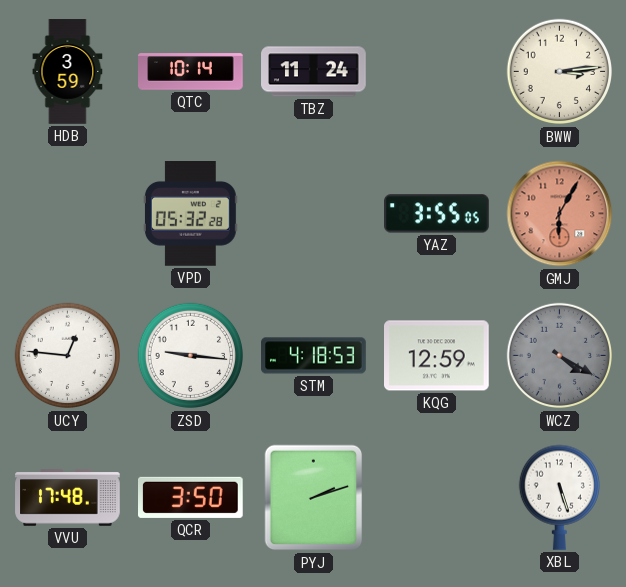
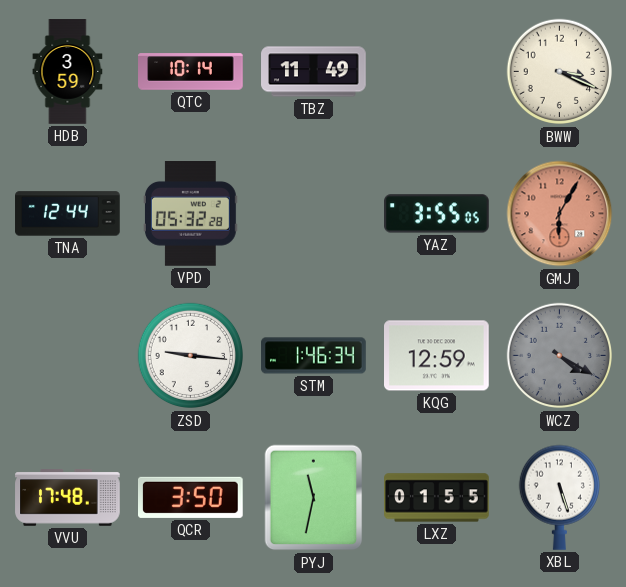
TBZ: 11:24 -> 11:49 (314, 72)
BWW: 3:14 -> 3:19 (560, 72)
TNA: none -> 12:44 (68, 214)
UCY: 12:46 -> none (68, 356)
STM: 4:18 -> 1:46 (314, 356)
PYJ: 2:12 -> 11:32 (314, 498)
LXZ: none -> 01:55 (437, 498)
